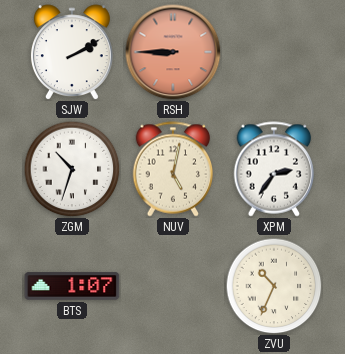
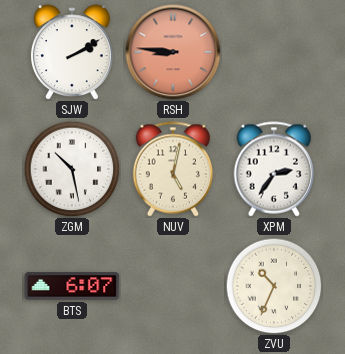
RSH: 8:45 -> 8:46 (173, 52)
ZGM: 10:33 -> 10:28 (72, 169)
BTS: 1:07 -> 6:07 (72, 286)
